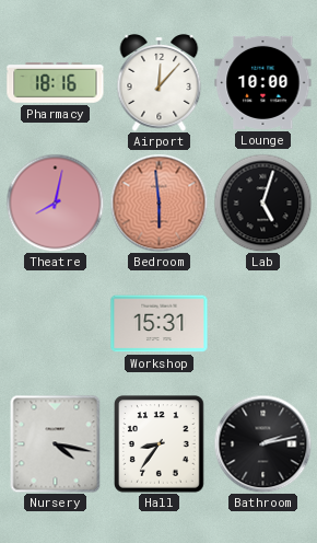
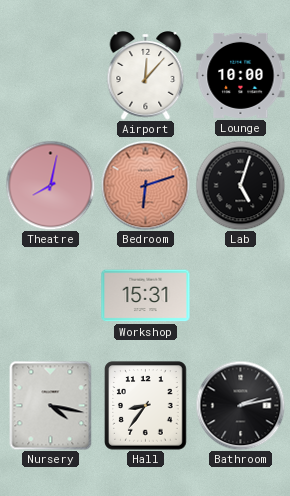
Pharmacy: 18:16 -> none (56, 83)
Bedroom: 5:59 -> 6:12 (145, 185)
